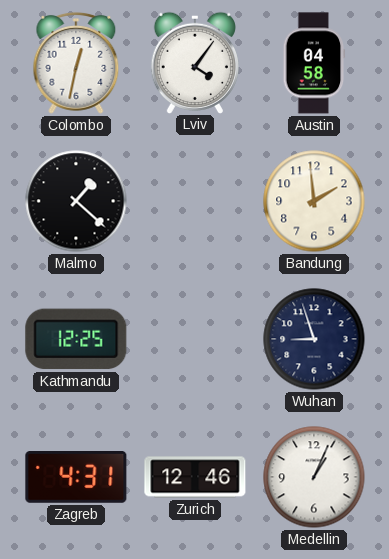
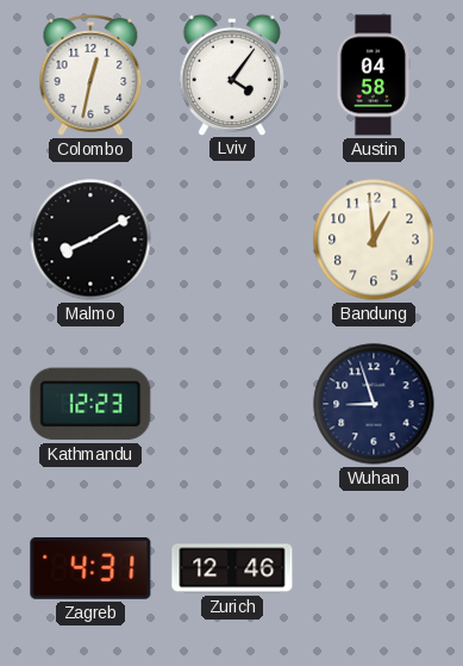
Malmo: 1:22 -> 8:10 (90, 239)
Bandung: 1:59 -> 12:59 (374, 239)
Kathmandu: 12:25 -> 12:23 (90, 404)
Medellin: 1:04 -> none (314, 477)
